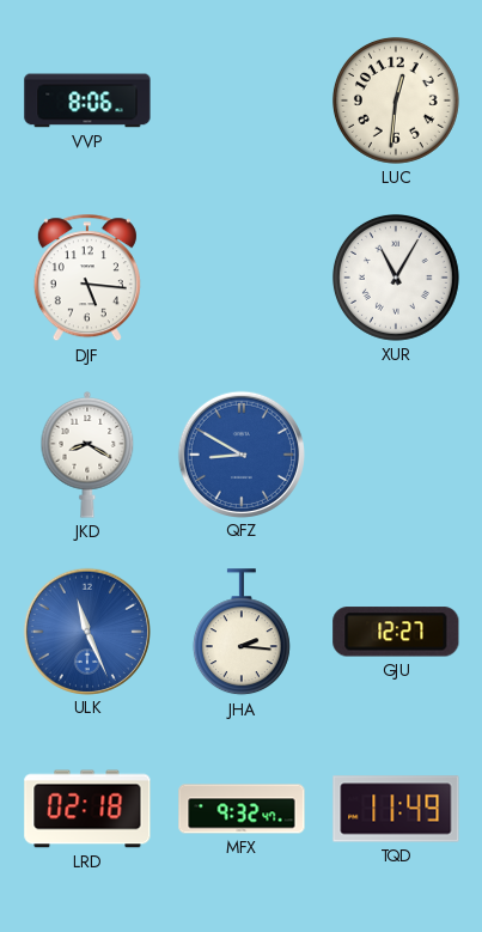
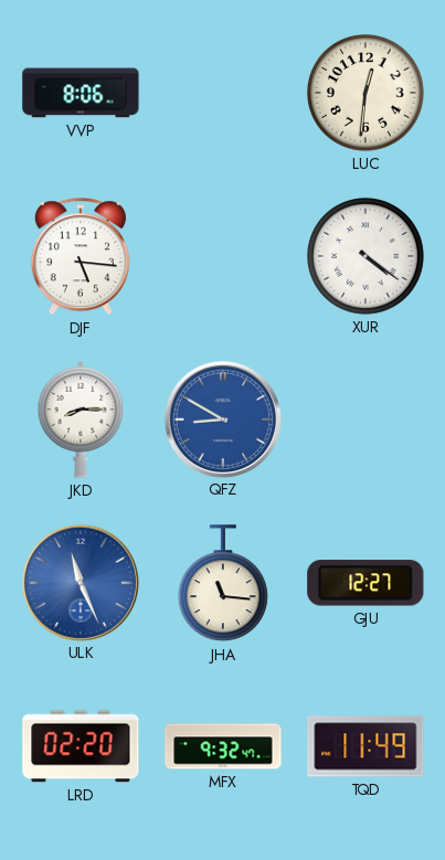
XUR: 11:05 -> 4:21 (365, 256)
JKD: 8:20 -> 8:15 (81, 421)
JHA: 2:16 -> 11:16 (223, 584)
LRD: 02:18 -> 02:20 (81, 746)
